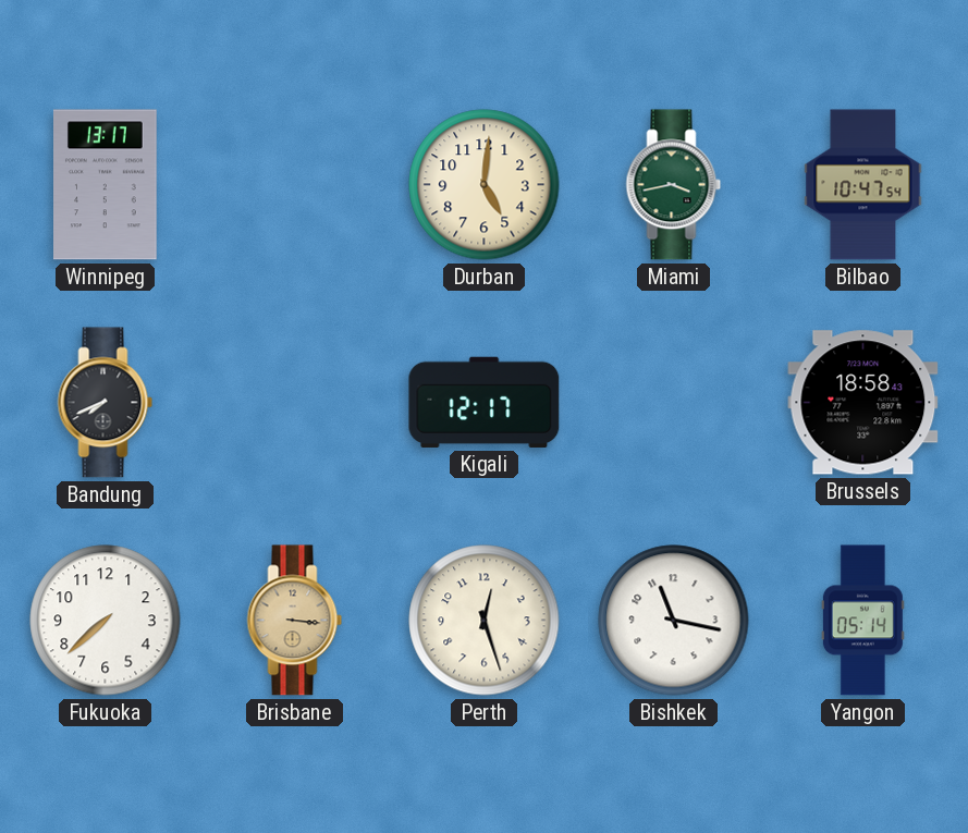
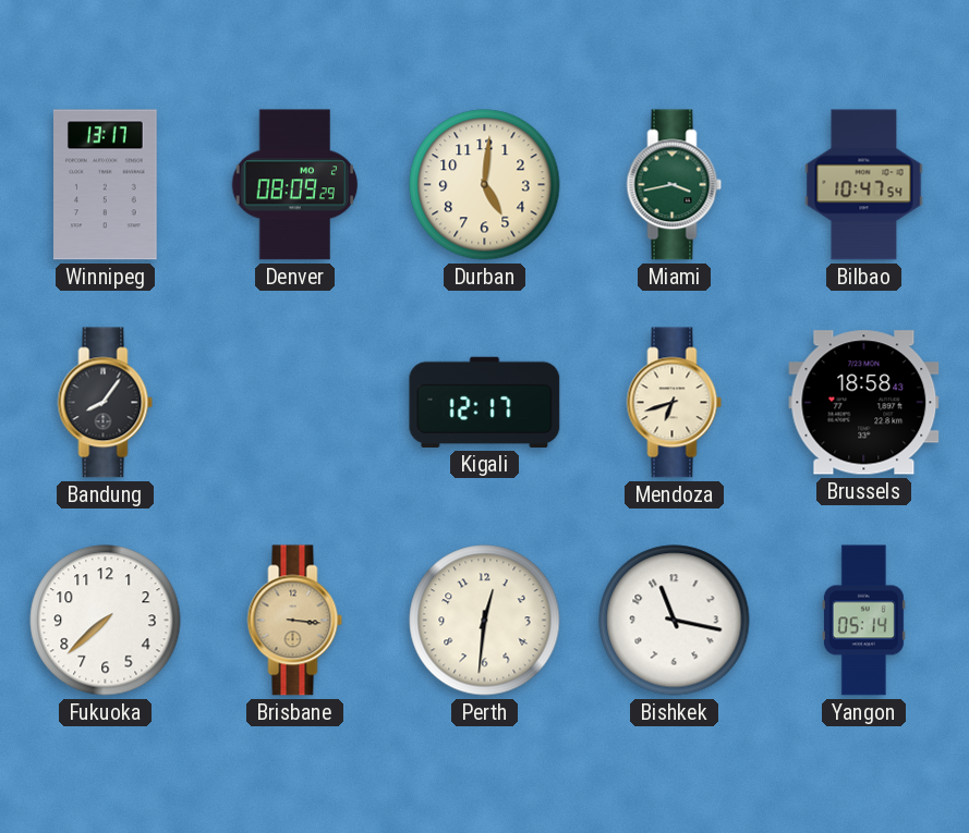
Denver: none -> 08:09 (295, 185)
Bandung: 7:41 -> 8:06 (106, 403)
Mendoza: none -> 6:42 (675, 403)
Perth: 12:27 -> 12:31 (485, 621)
